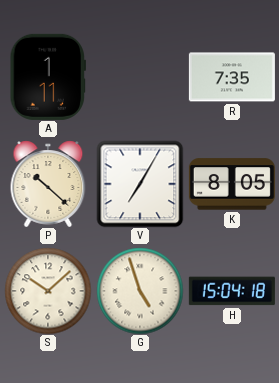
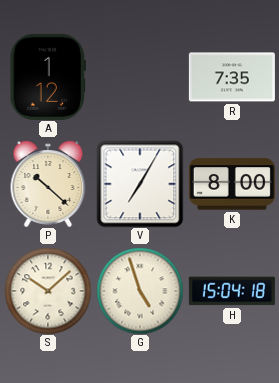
A: 1:11 -> 1:12 (47, 77)
K: 8:05 -> 8:00 (232, 184)
